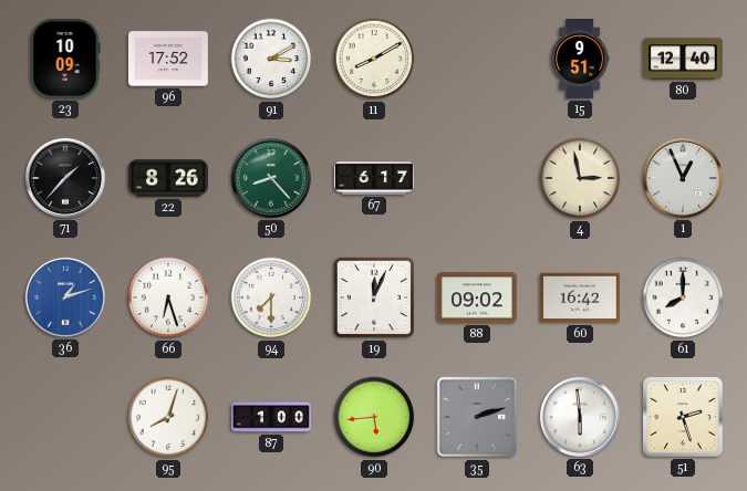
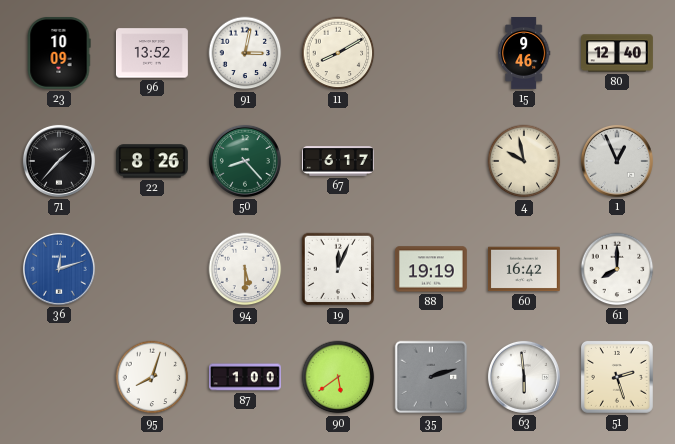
96: 17:52 -> 13:52 (152, 53)
91: 3:10 -> 3:02 (245, 53)
15: 9:51 -> 9:46 (524, 54)
4: 2:58 -> 9:58 (524, 161)
36: 1:12 -> 12:12 (59, 269)
66: 6:27 -> none (168, 297)
94: 7:30 -> 5:30 (245, 269)
88: 09:02 -> 19:19 (431, 269)
90: 5:44 -> 5:39 (338, 377)
